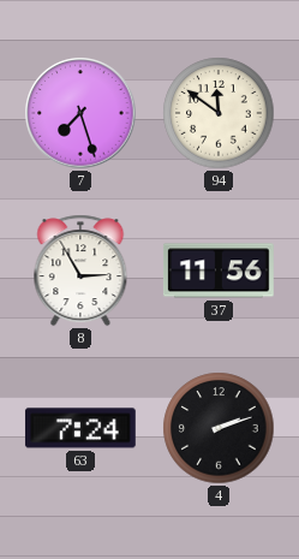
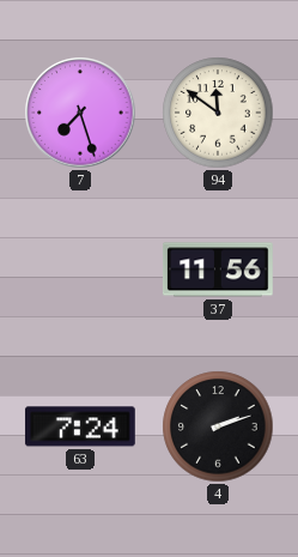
8: 2:55 -> none (80, 270)
